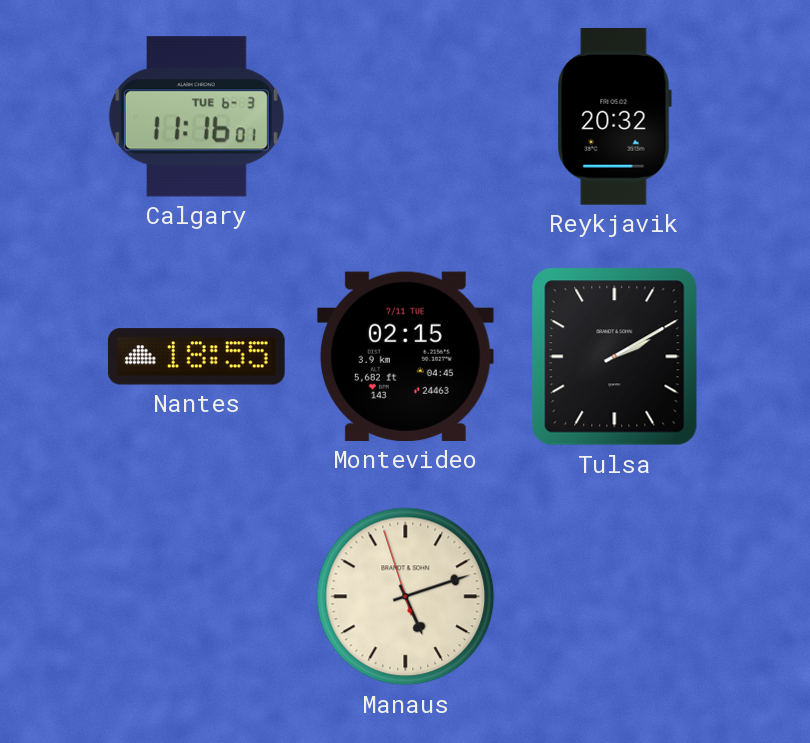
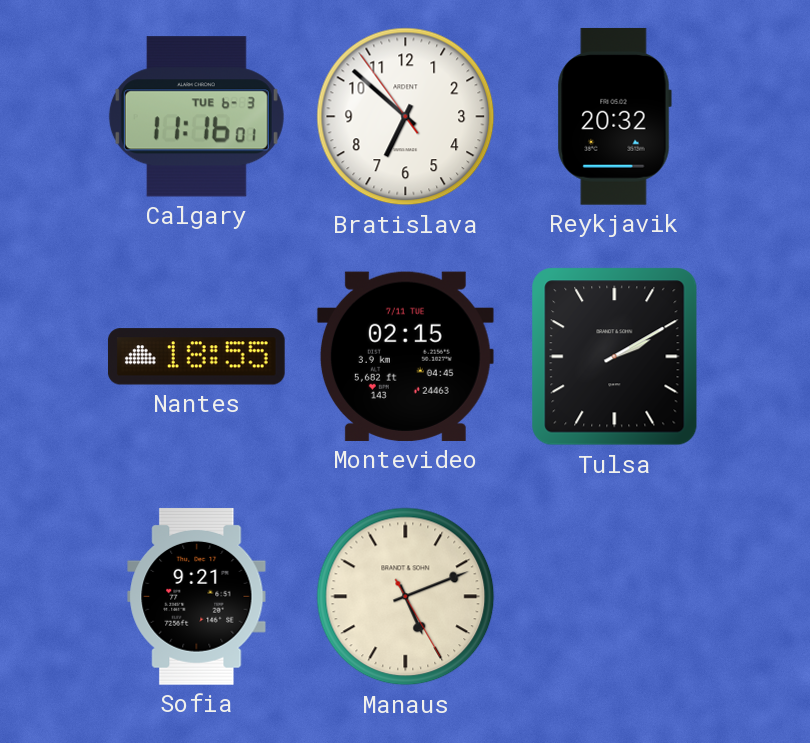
Bratislava: none -> 6:51 (406, 117)
Sofia: none -> 9:21 (197, 596)
Manaus: 5:11:57 -> 5:11:25 (406, 597)
